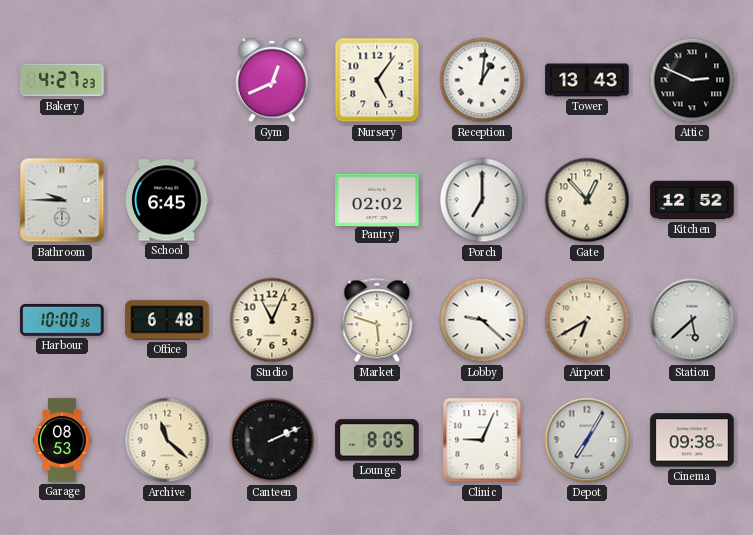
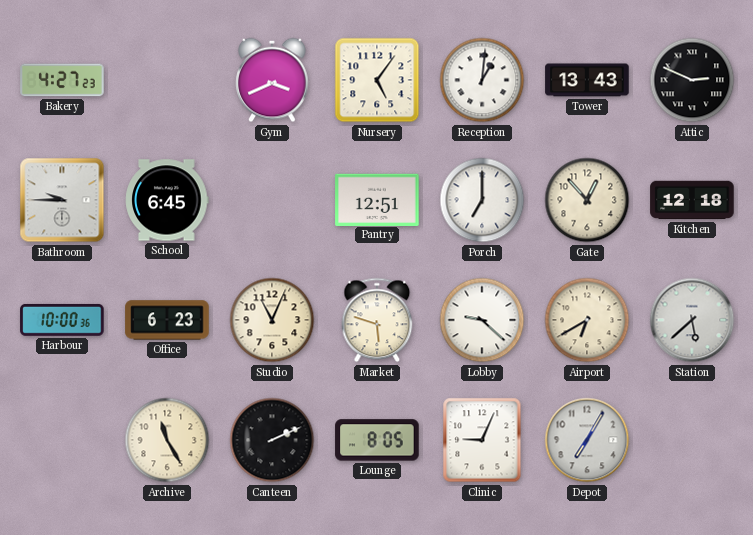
Gym: 12:41 -> 3:41 (272, 80)
Pantry: 02:02 -> 12:51 (377, 199)
Kitchen: 12:52 -> 12:18 (692, 200)
Office: 6:48 -> 6:23 (167, 320)
Garage: 08:53 -> none (62, 440)
Archive: 11:22 -> 11:25 (167, 440)
Cinema: 09:38 -> none (692, 440)
